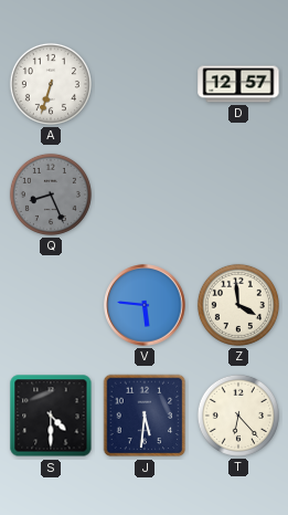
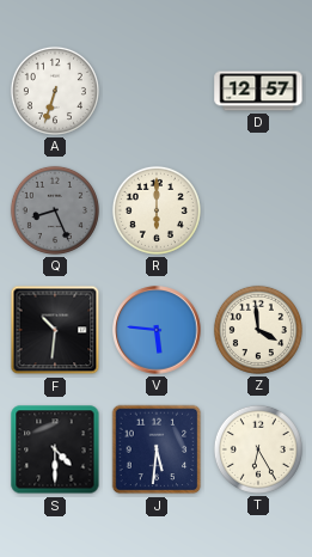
R: none -> 6:00 (157, 210)
F: none -> 10:31 (55, 330)
T: 6:23 -> 6:25 (258, 449)
